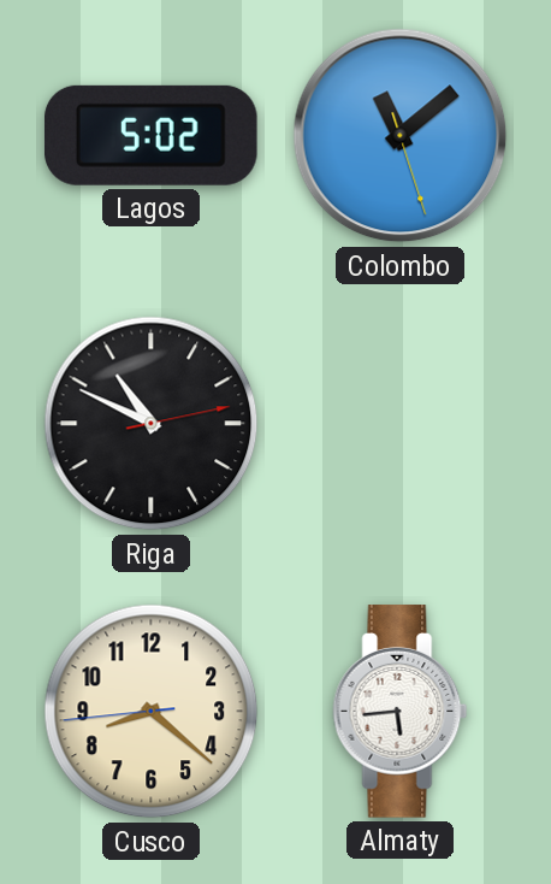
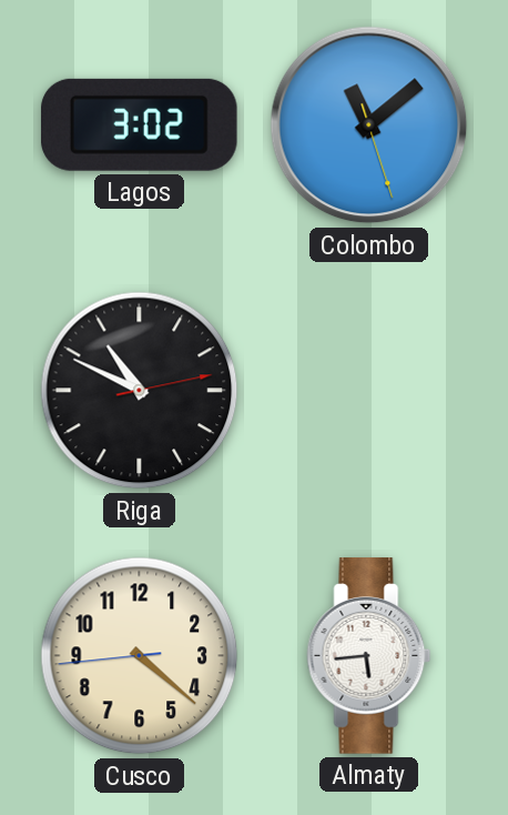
Lagos: 5:02 -> 3:02 (139, 124)
Cusco: 8:21 -> 4:21 (140, 656)
